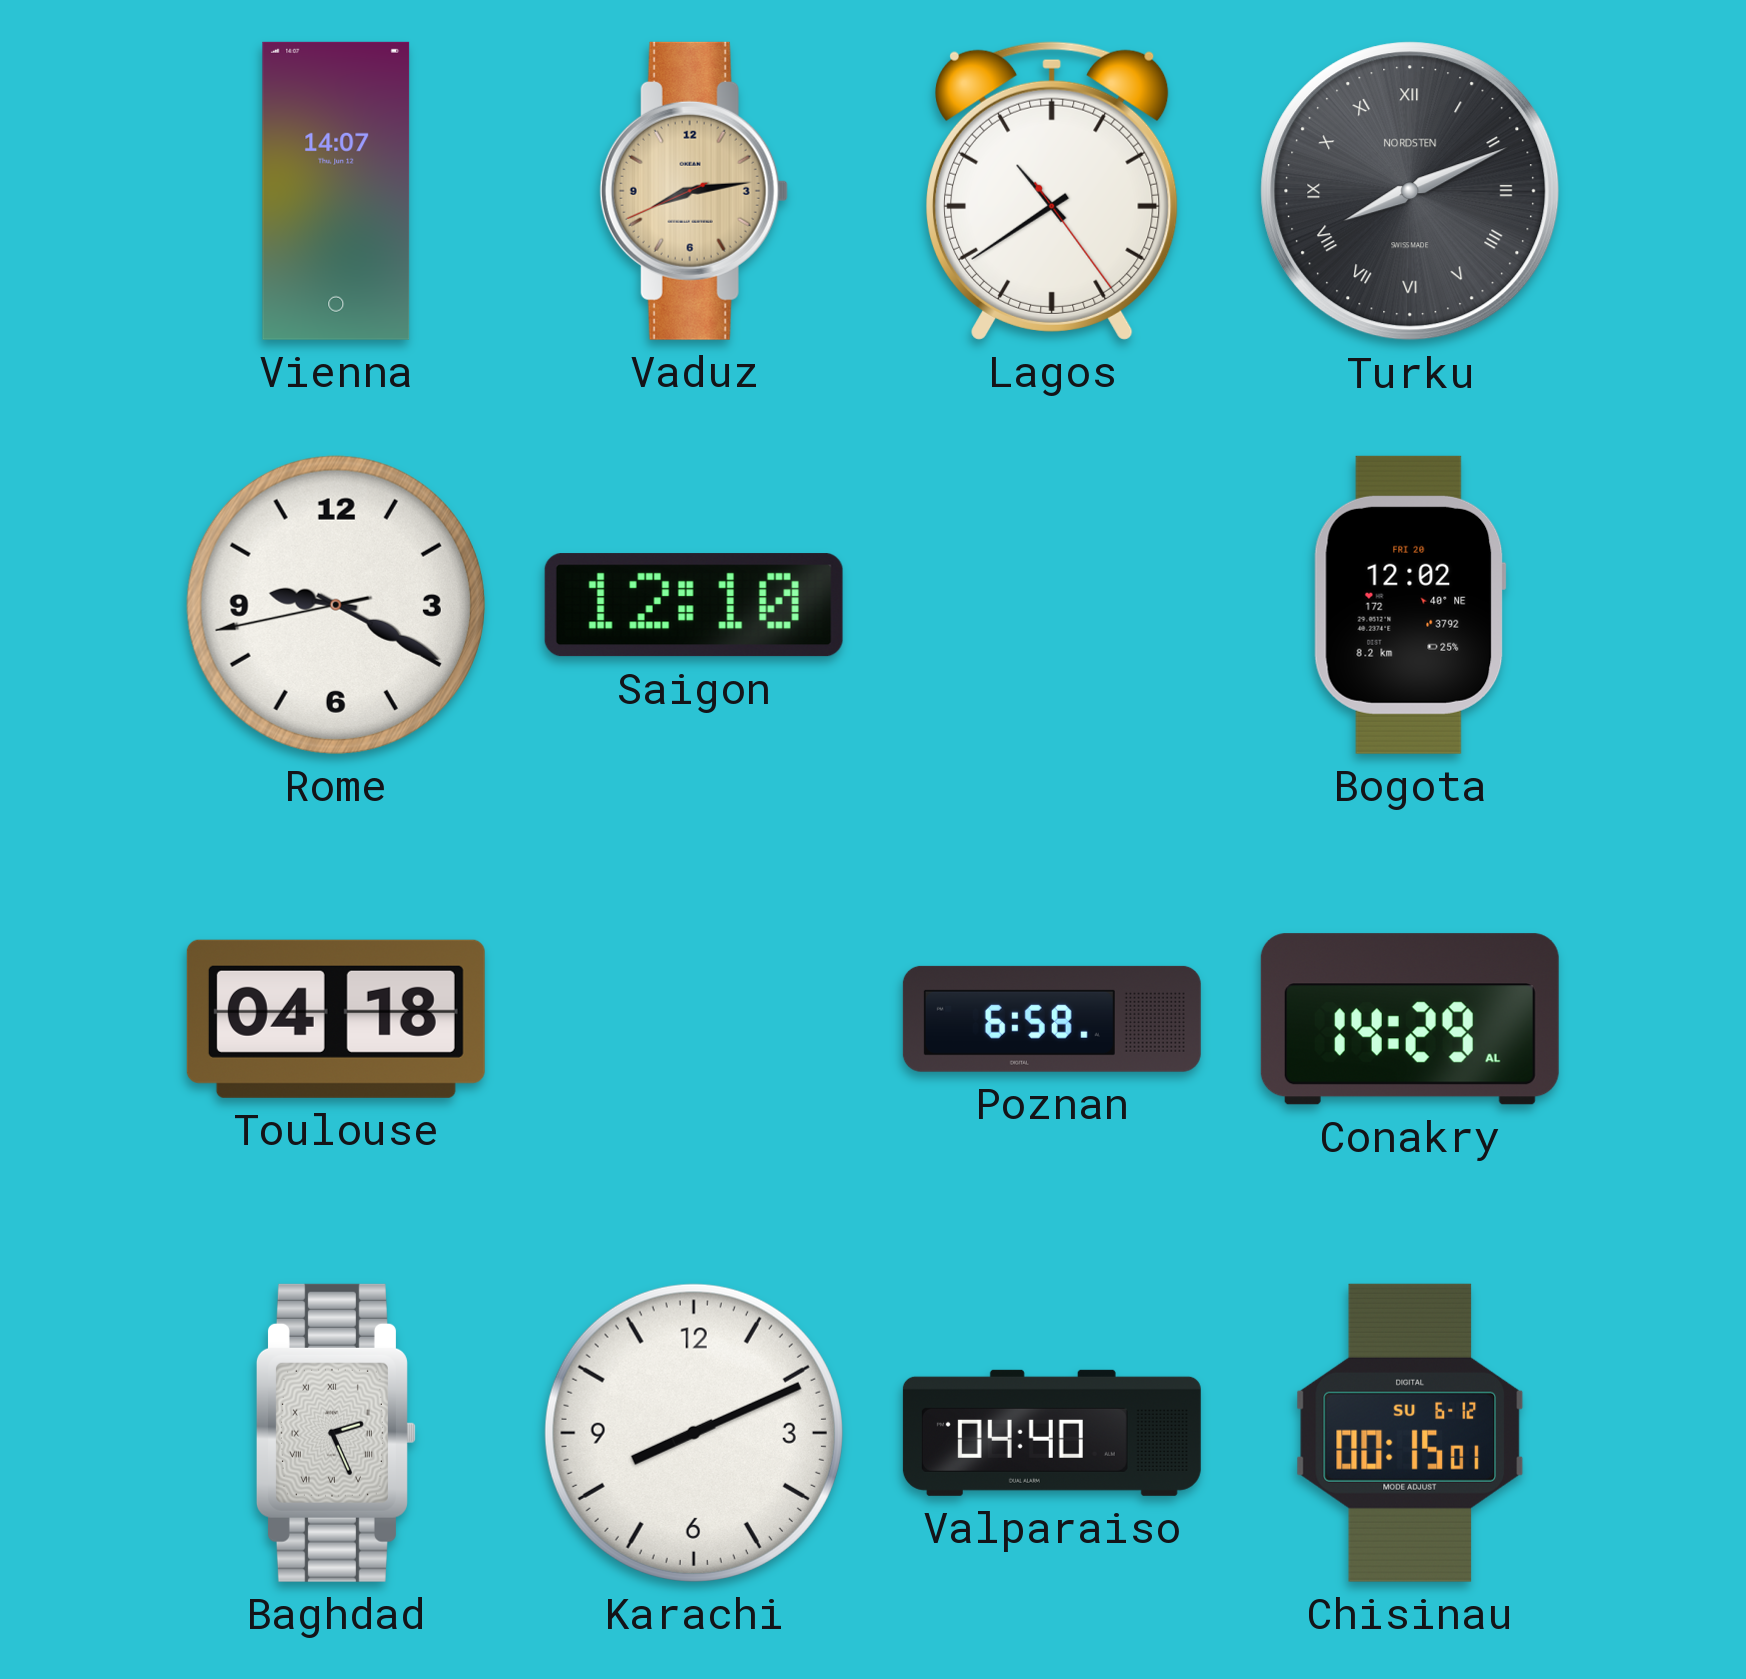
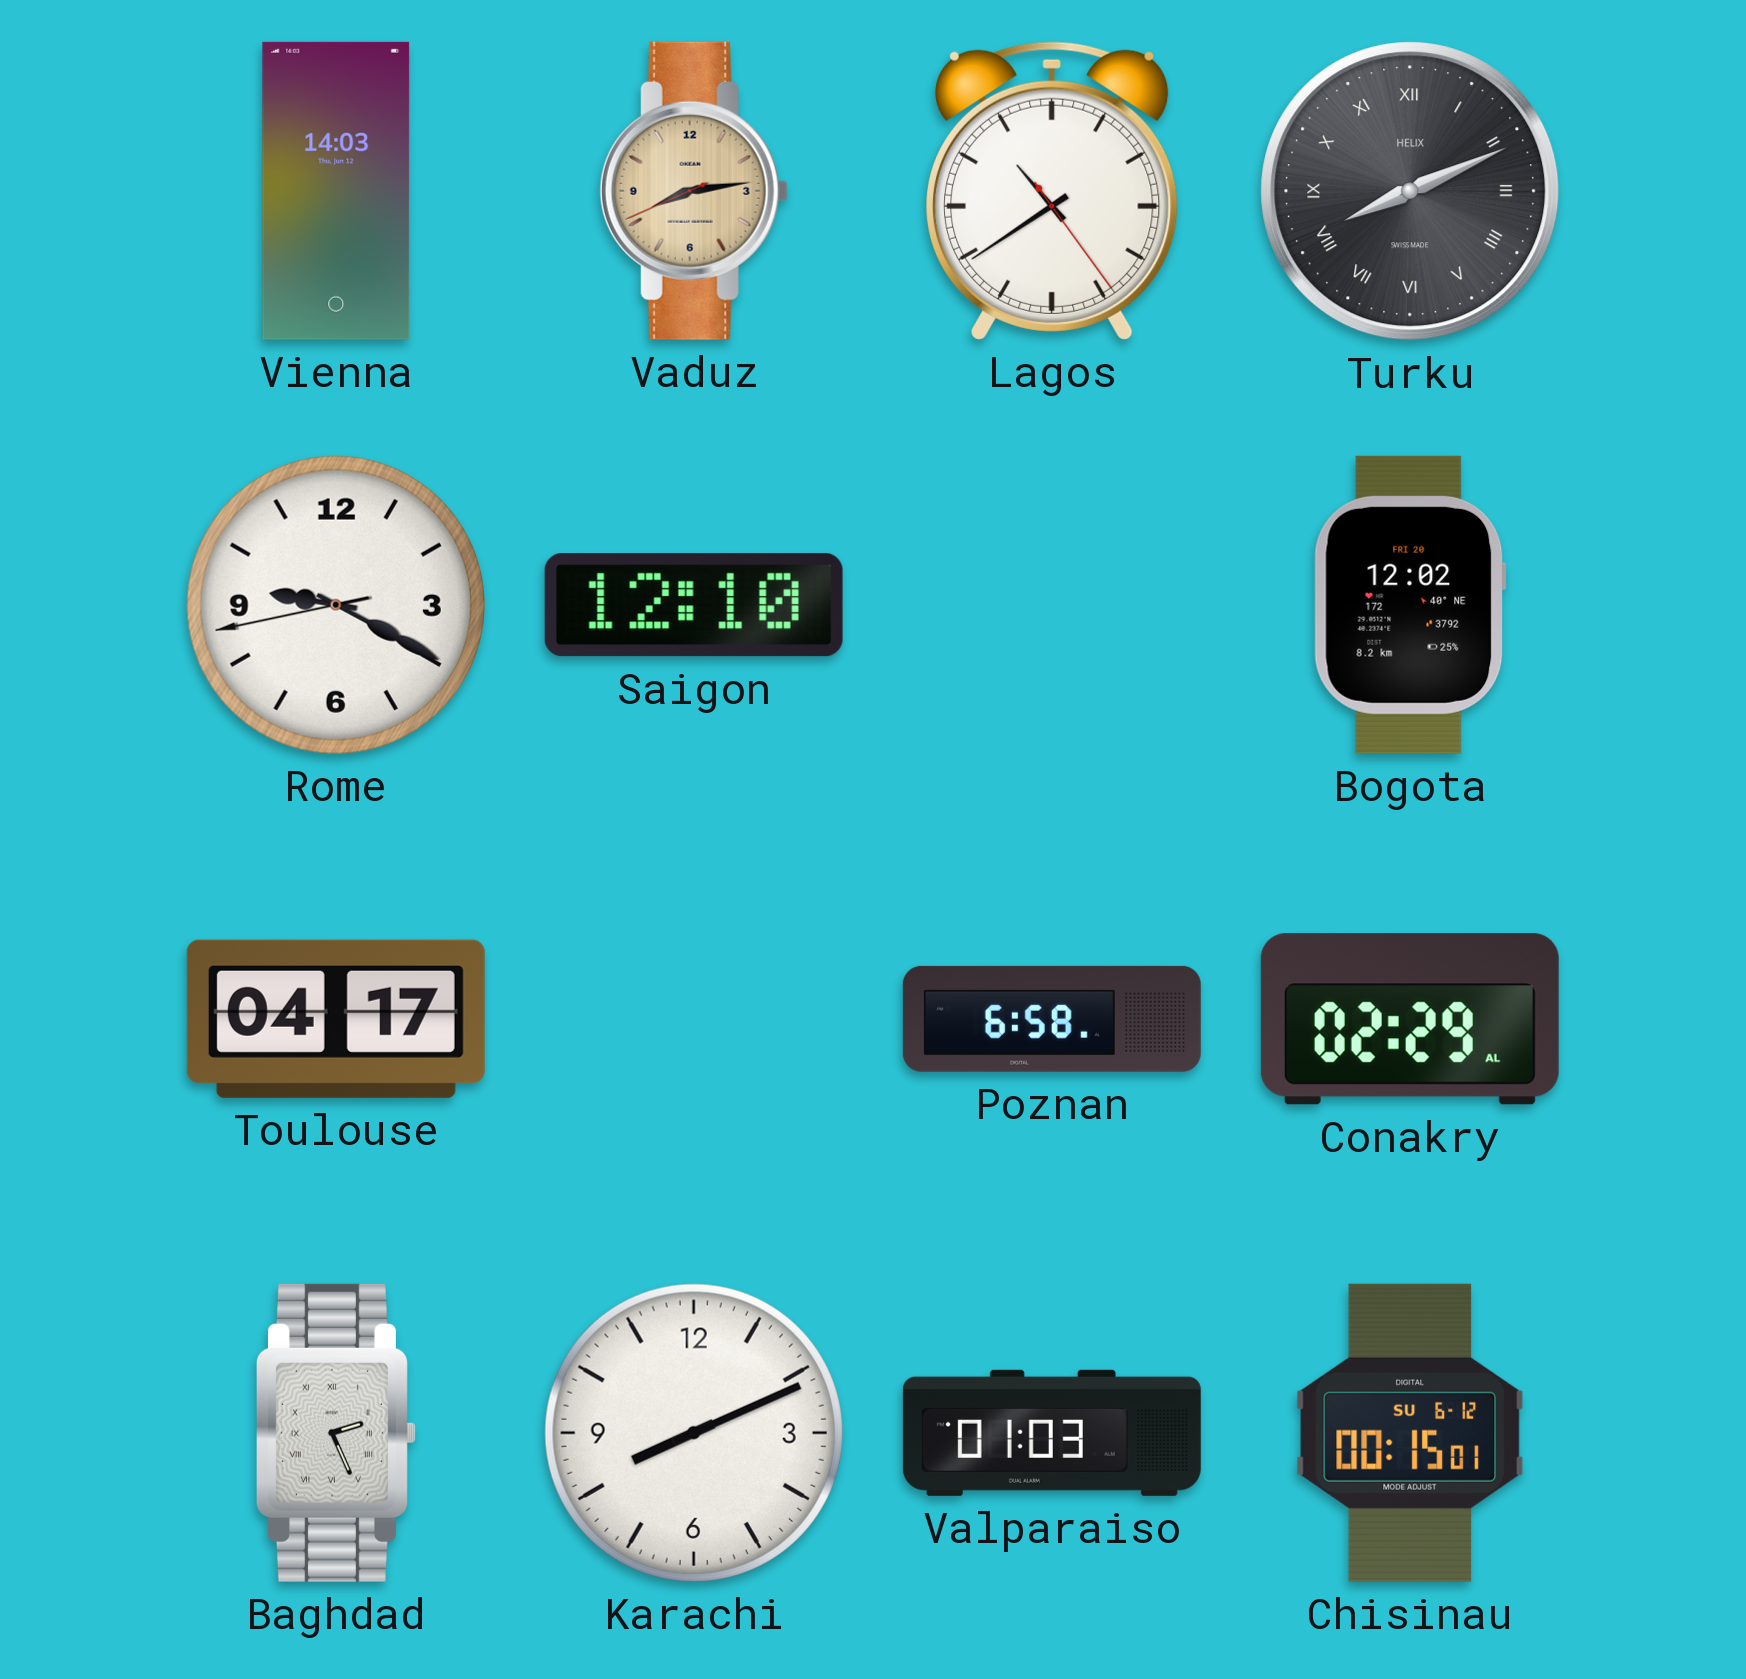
Vienna: 14:07 -> 14:03 (336, 191)
Turku brand: NORDSTEN -> HELIX (1410, 191)
Toulouse: 04:18 -> 04:17 (336, 1019)
Conakry: 14:29 -> 02:29 (1410, 1019)
Valparaiso: 04:40 -> 01:03 (1052, 1433)
